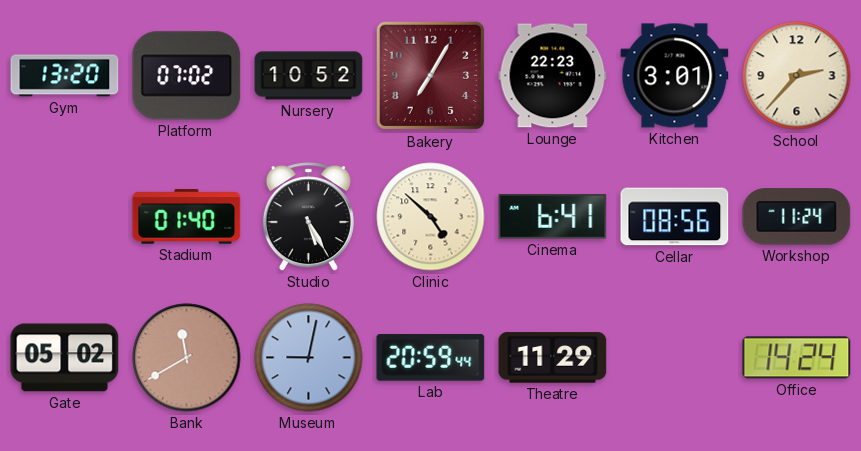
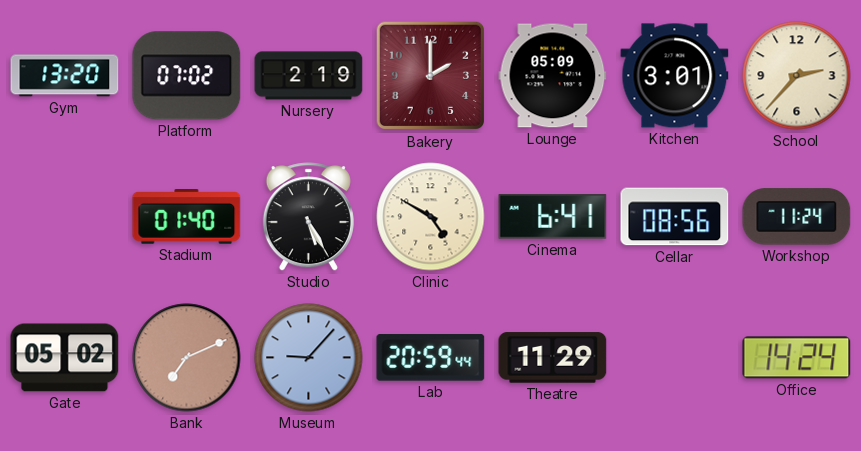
Nursery: 10:52 -> 2:19 (309, 76)
Bakery: 7:05 -> 2:00 (431, 76)
Lounge: 22:23 -> 05:09 (553, 76)
Clinic: 4:52 -> 4:50 (431, 217)
Bank: 11:40 -> 7:11 (187, 358)
Museum: 9:02 -> 9:07 (309, 358)
